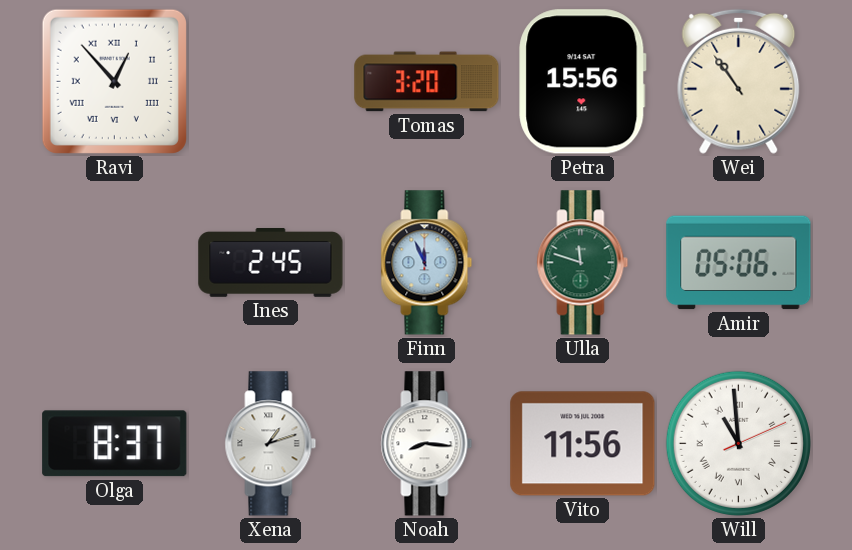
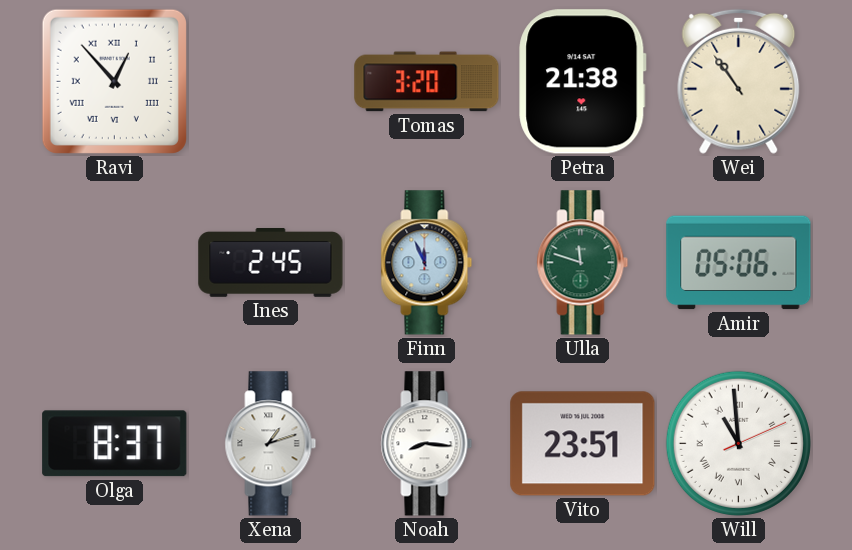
Petra: 15:56 -> 21:38 (583, 82)
Vito: 11:56 -> 23:51 (583, 444)
